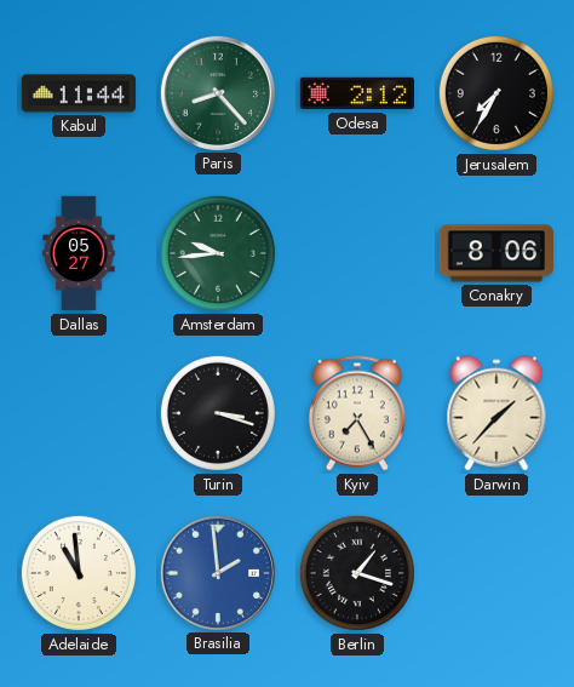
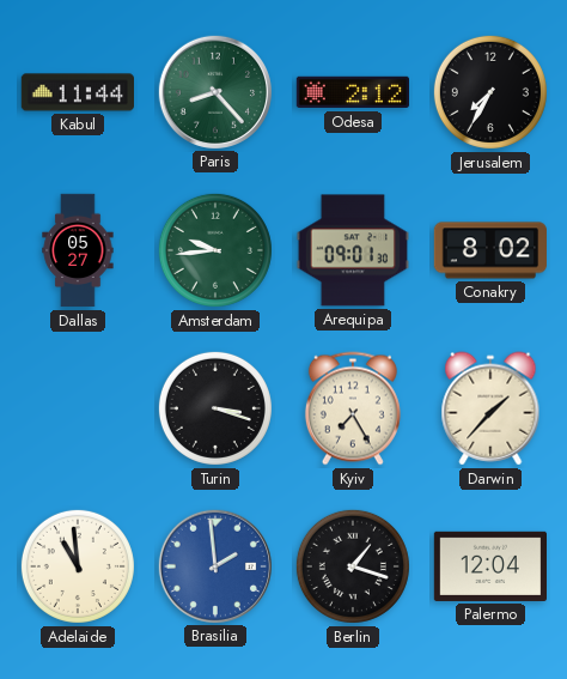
Arequipa: none -> 09:01 (352, 250)
Conakry: 8:06 -> 8:02 (489, 250)
Palermo: none -> 12:04 (489, 566)
